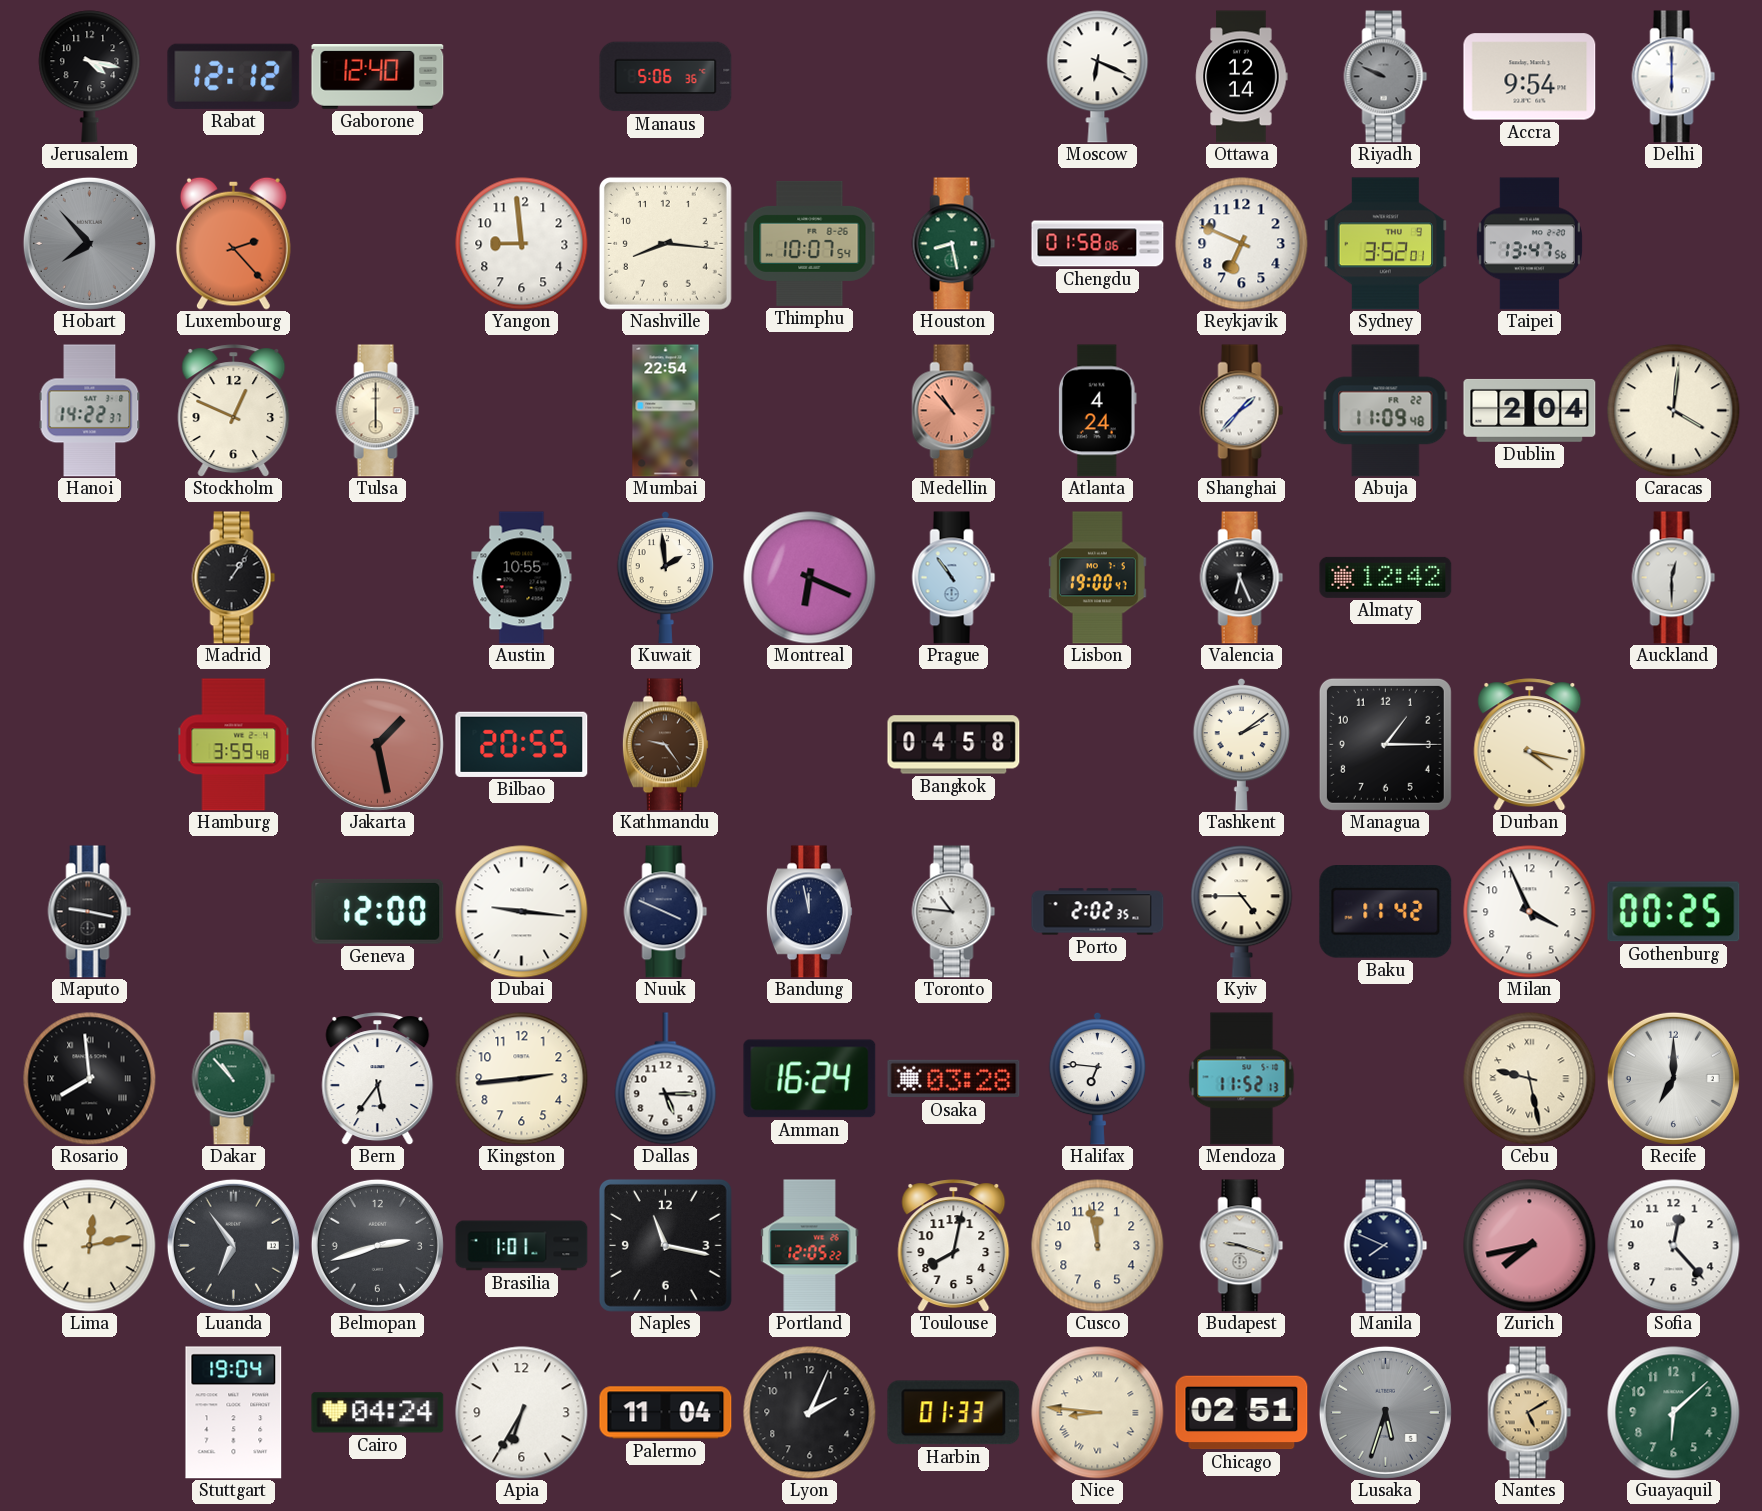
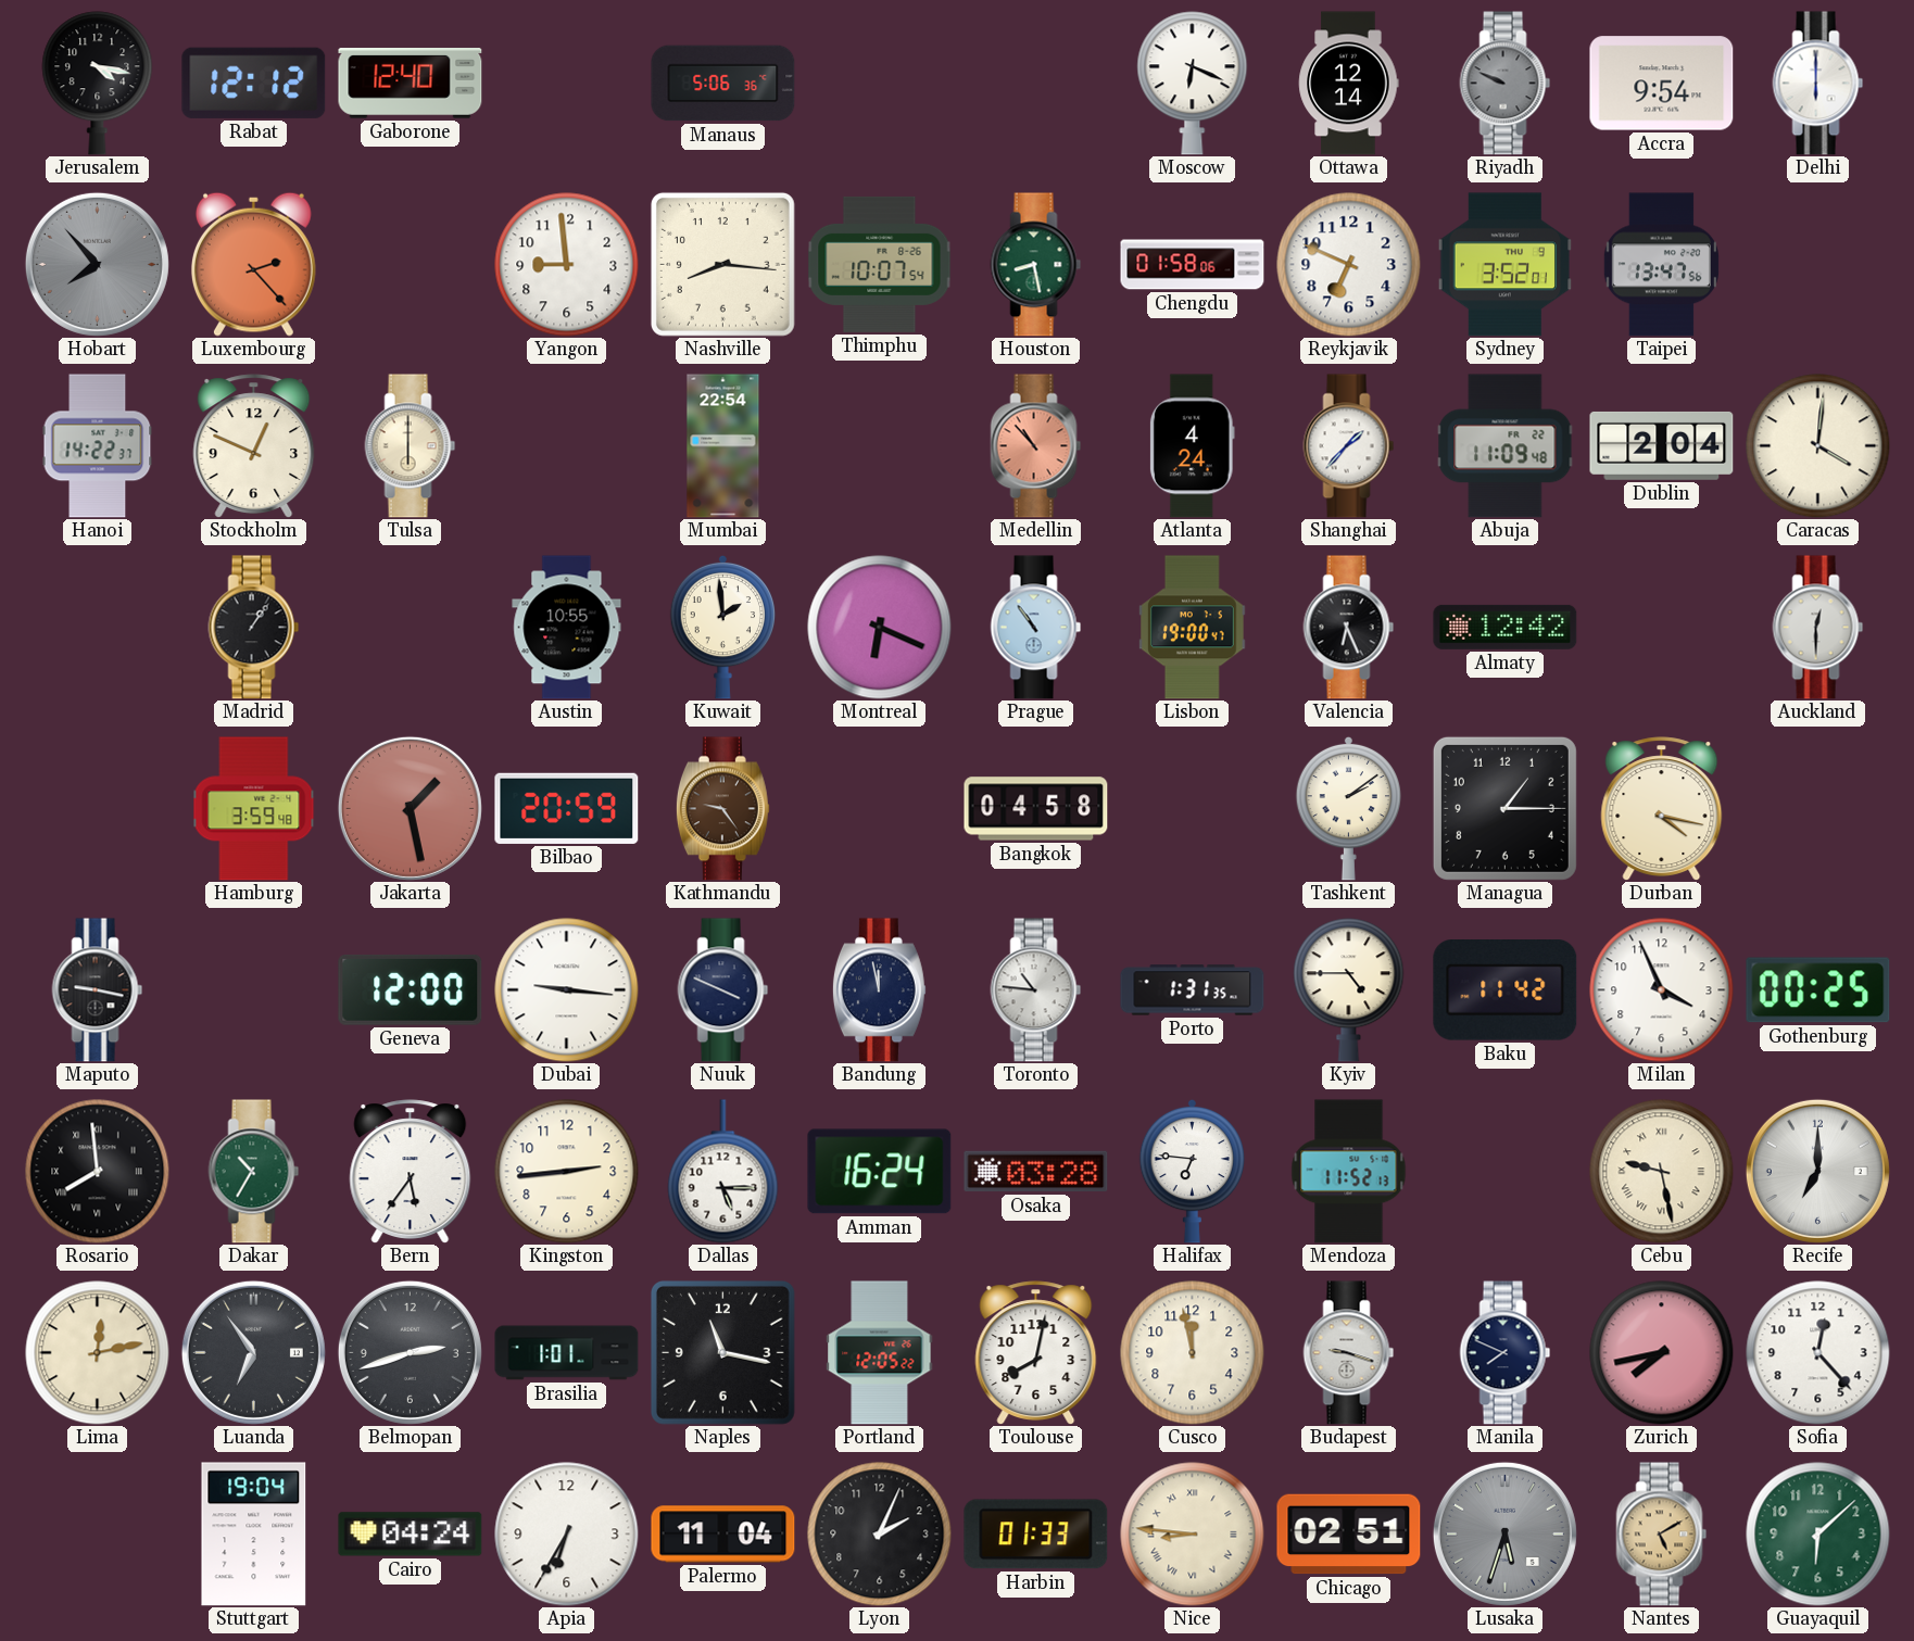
Bilbao: 20:55 -> 20:59 (567, 808)
Porto: 2:02 -> 1:31 (1193, 990)
Dakar: 10:53 -> 10:35 (254, 1172)
